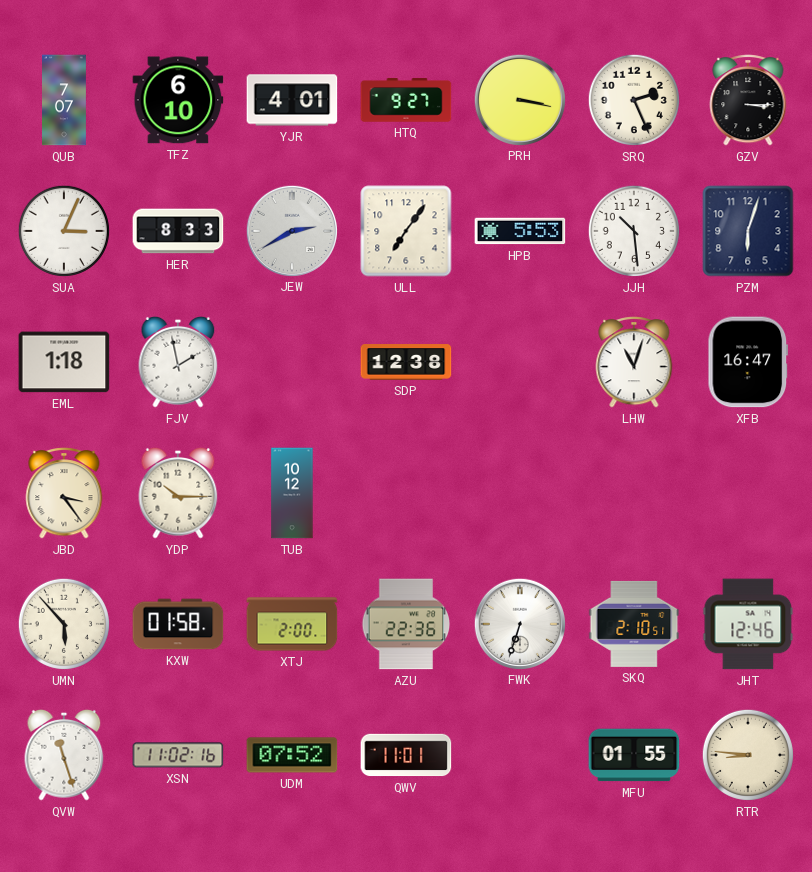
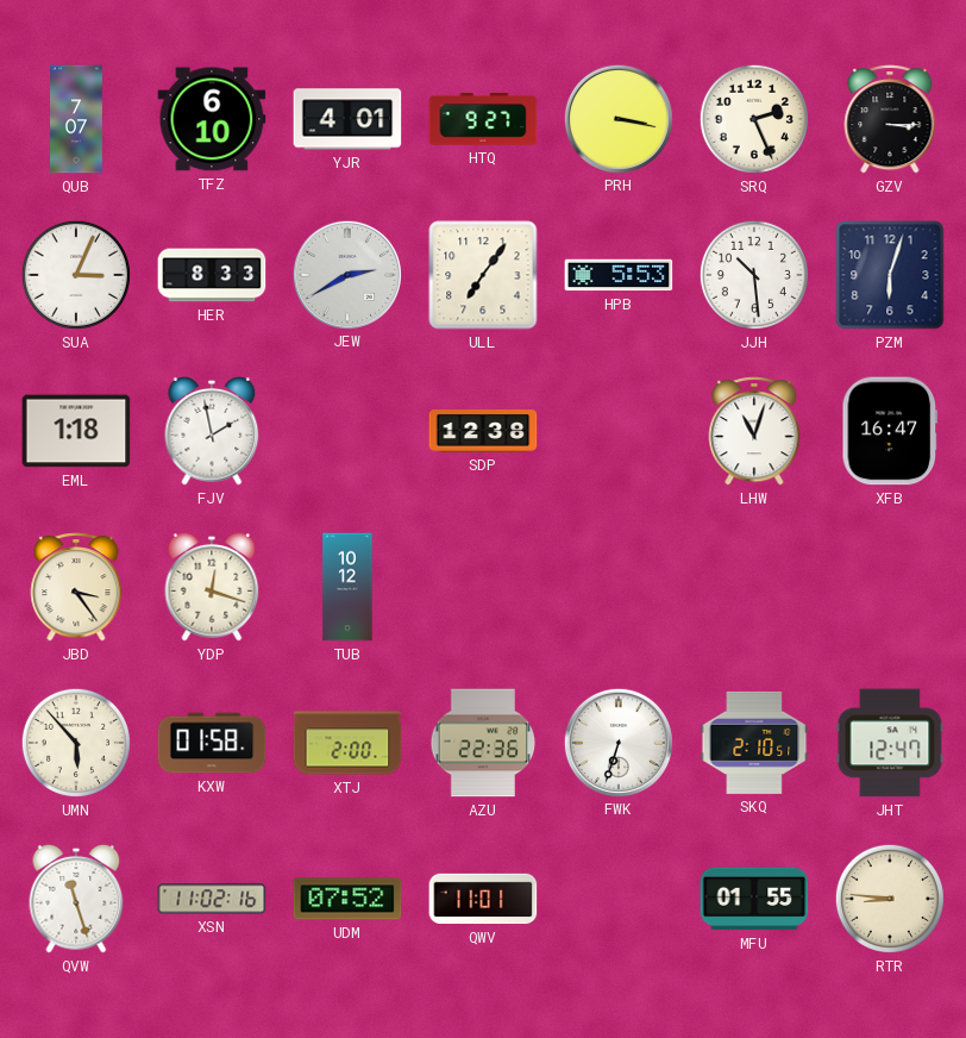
YDP: 10:15 -> 12:18 (212, 587)
JHT: 12:46 -> 12:47 (890, 743)
